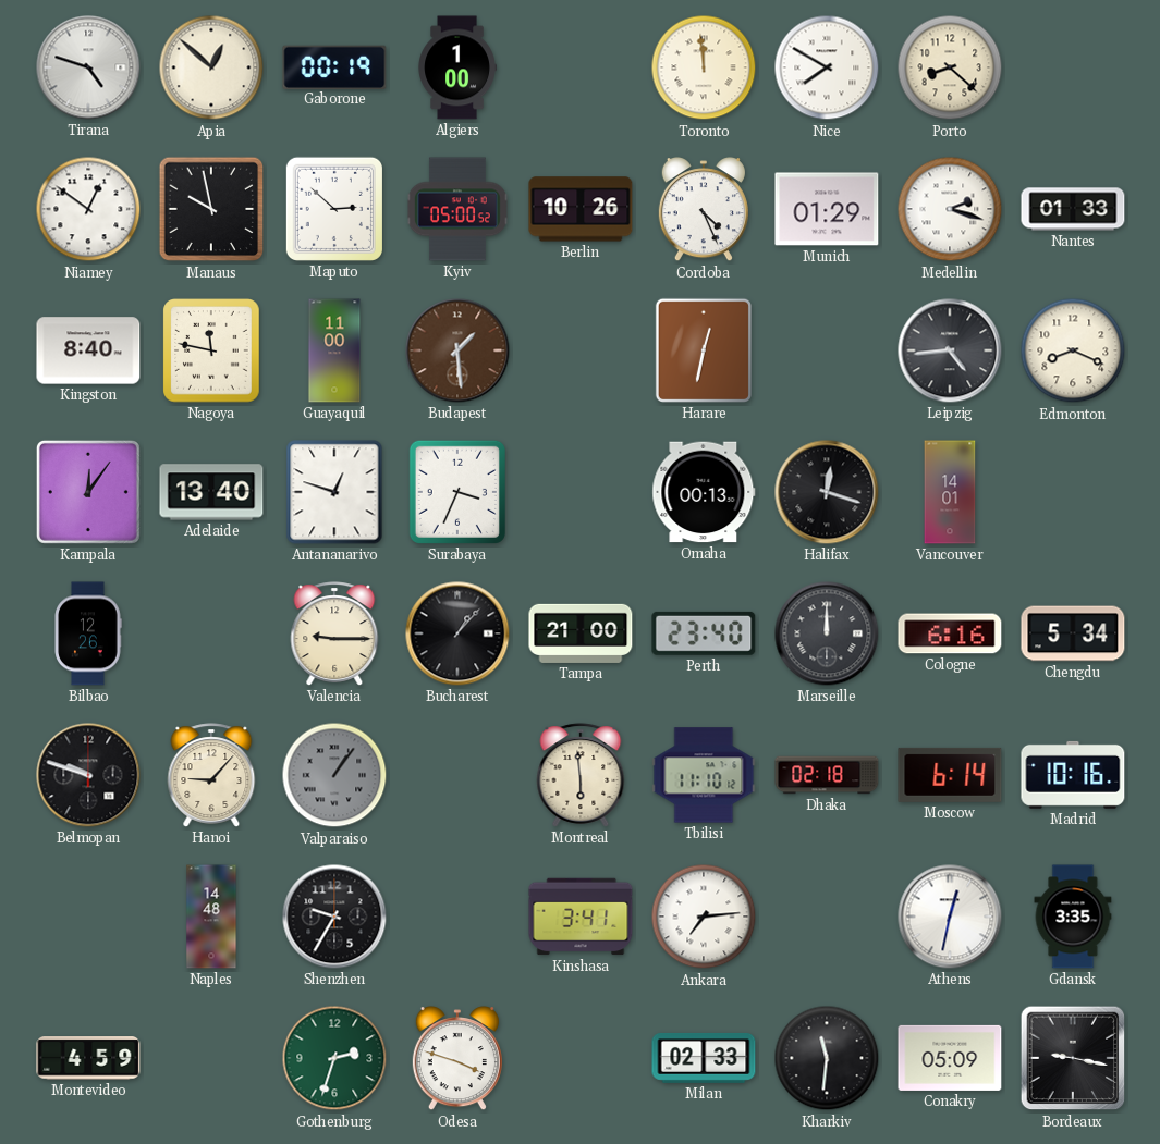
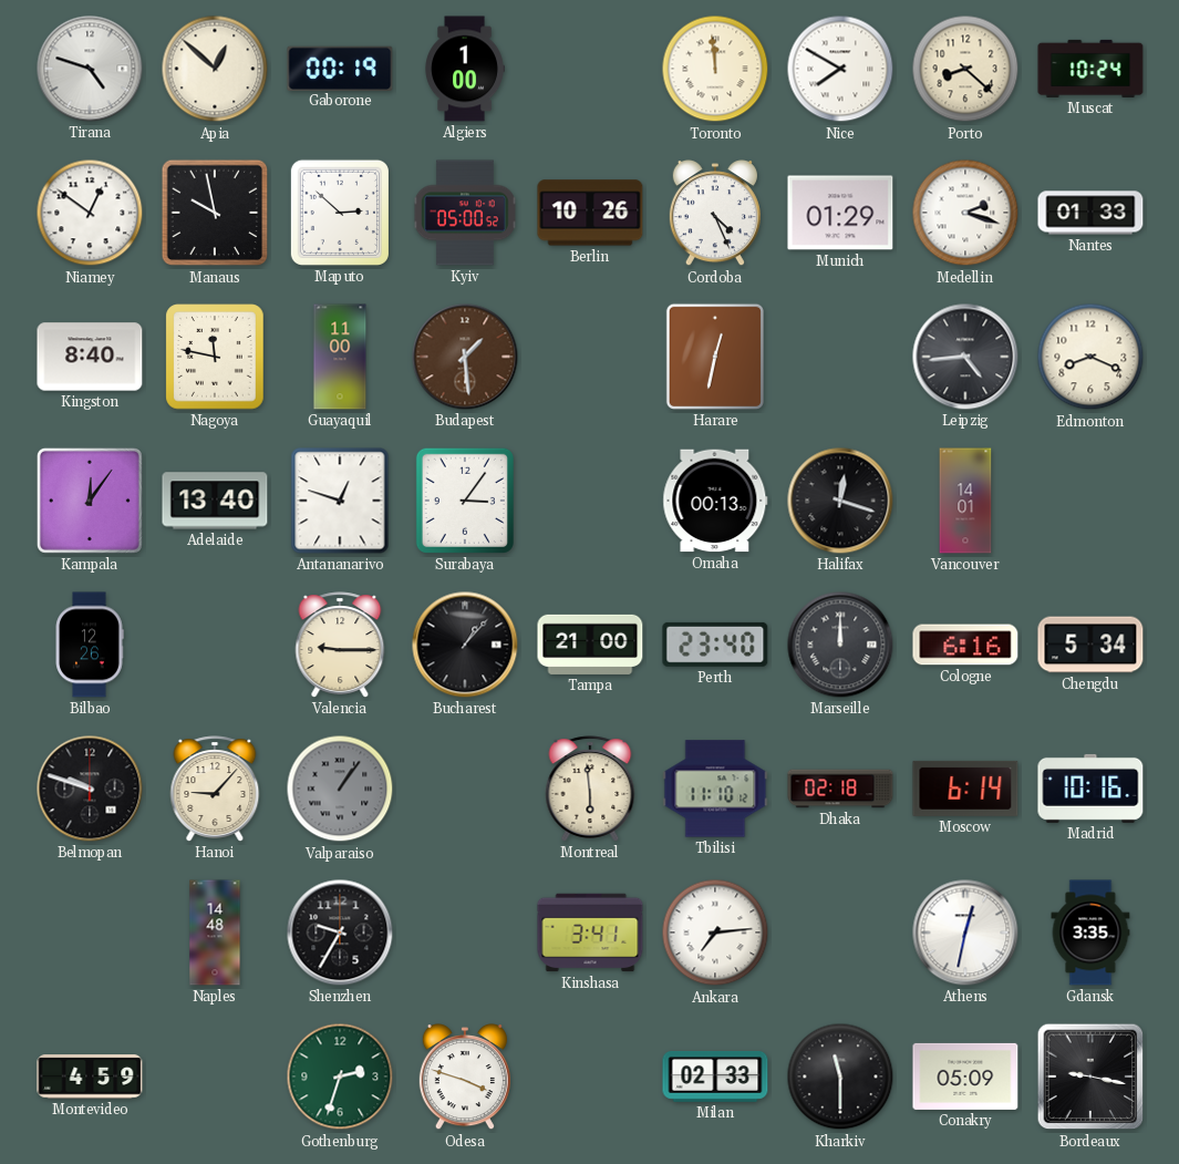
Muscat: none -> 10:24 (1090, 69)
Surabaya: 3:34 -> 3:06 (465, 501)
Kharkiv: 11:31 -> 11:30 (840, 1077)
